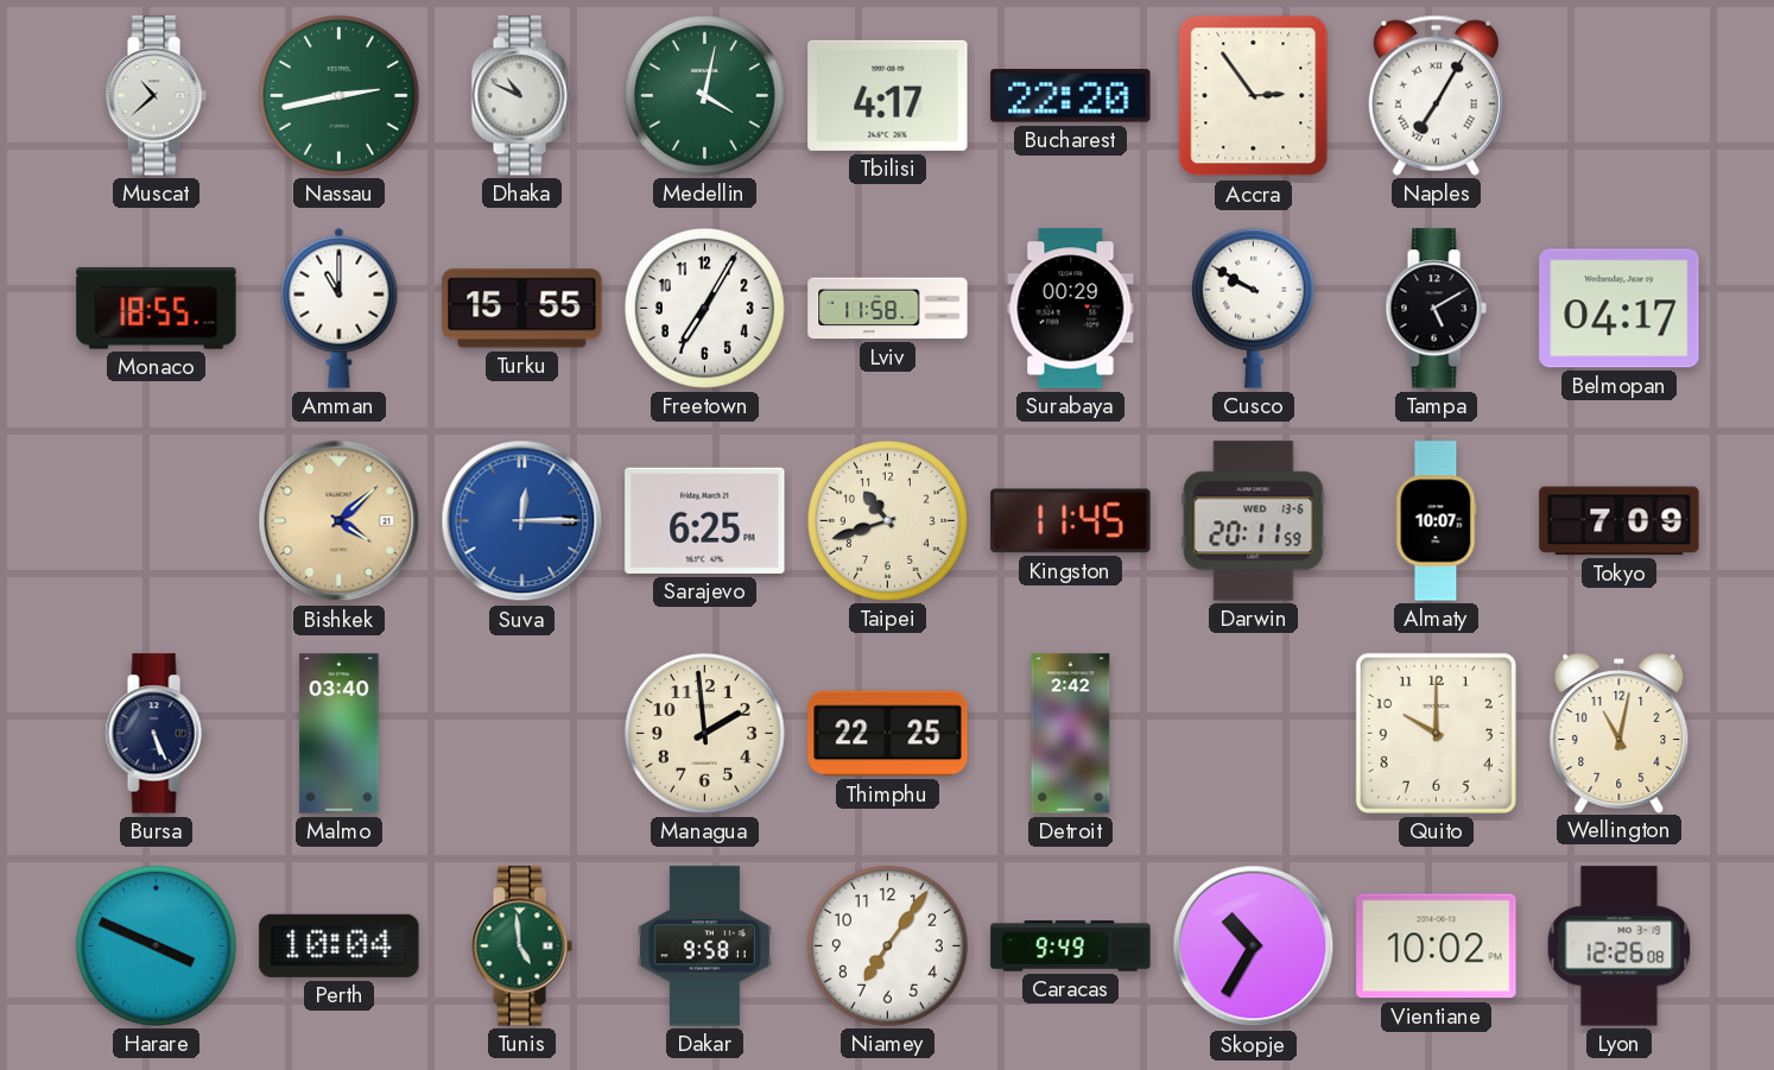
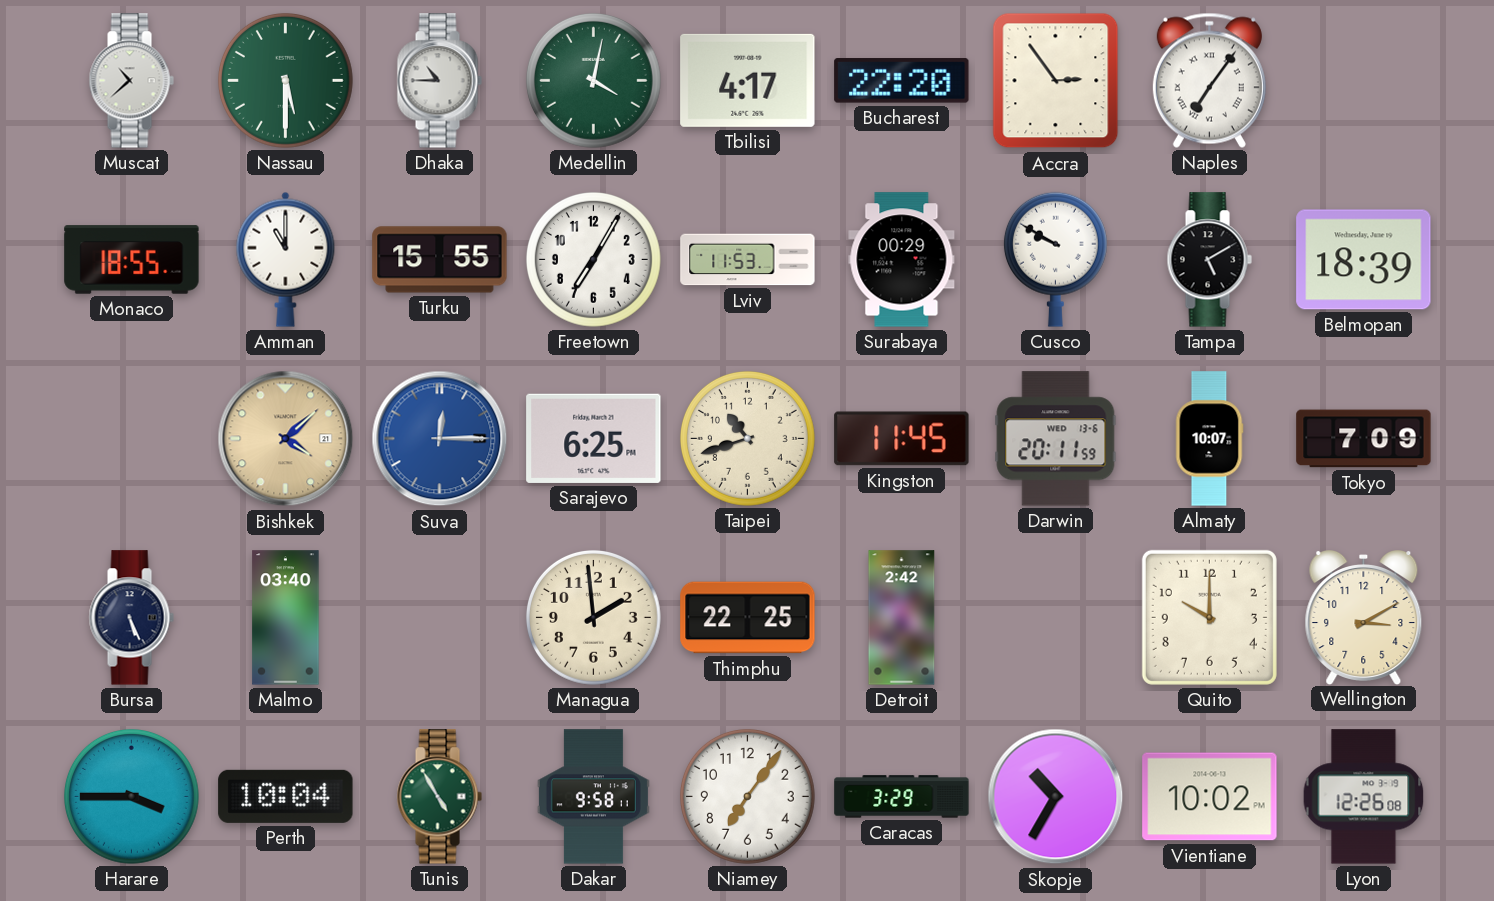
Nassau: 2:43 -> 5:30 (285, 80)
Dhaka: 10:49 -> 10:45 (439, 81)
Naples: 7:05 -> 7:06 (1209, 80)
Lviv: 11:58 -> 11:53 (748, 260)
Belmopan: 04:17 -> 18:39 (1364, 260)
Wellington: 11:02 -> 3:10 (1364, 618)
Harare: 3:49 -> 3:45 (131, 796)
Tunis: 4:59 -> 4:55 (439, 797)
Caracas: 9:49 -> 3:29 (902, 797)
